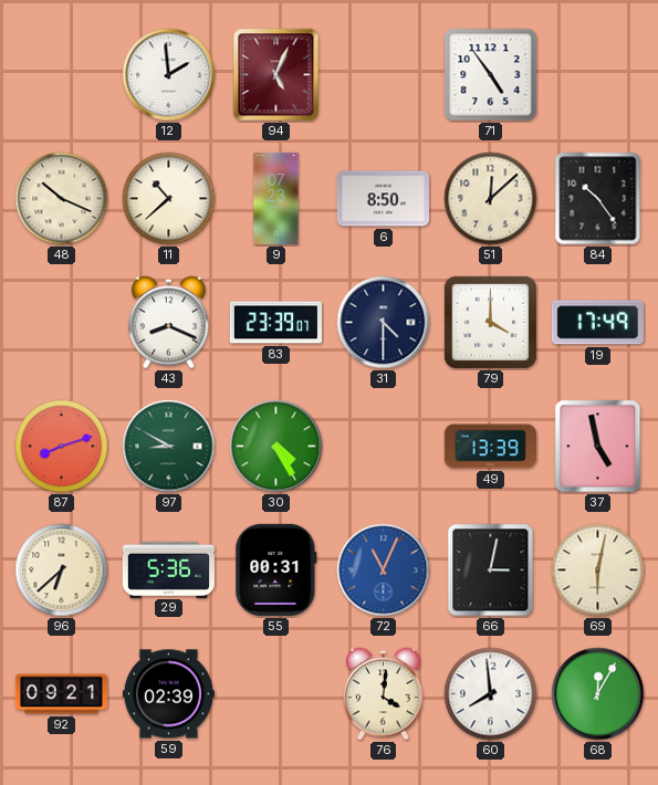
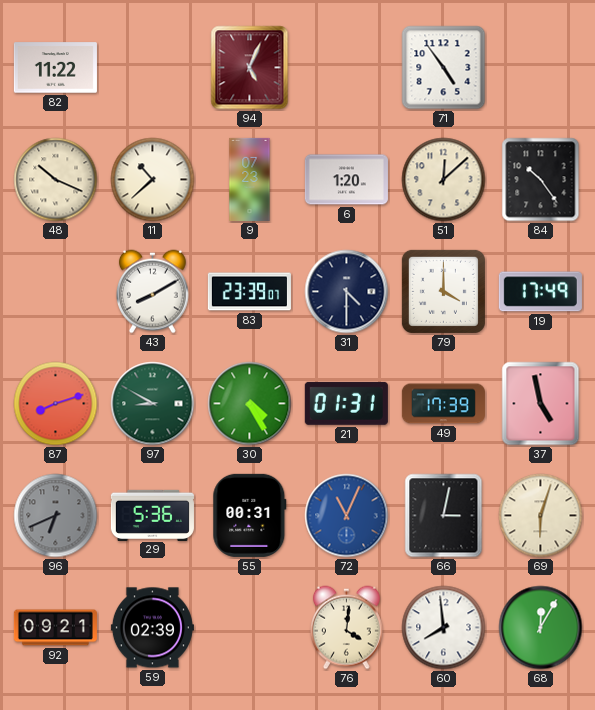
82: none -> 11:22 (55, 68)
12: 1:59 -> none (169, 75)
6: 8:50 -> 1:20 (346, 180)
43: 8:19 -> 8:10 (152, 292)
21: none -> 01:31 (346, 403)
49: 13:39 -> 17:39 (443, 404)
96: 6:38 -> 6:41 (56, 516)
96 dial: cream -> grey (56, 516)
69: 6:02 -> 6:03 (541, 516)
